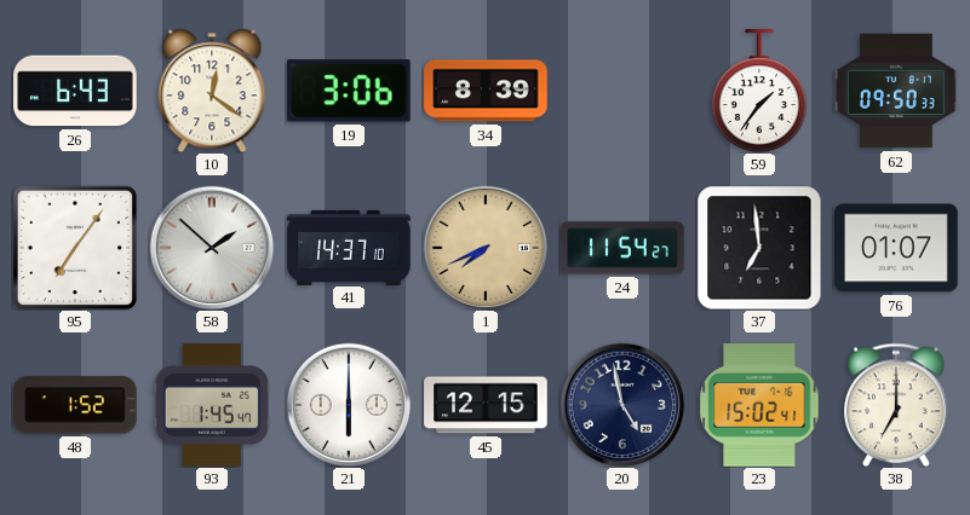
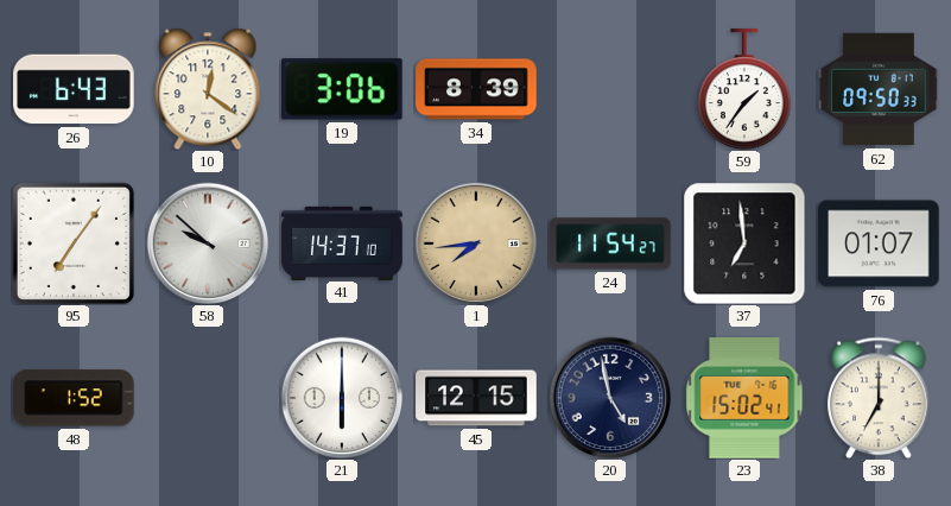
58: 1:52 -> 9:52 (208, 243)
1: 7:41 -> 7:44 (476, 243)
93: 1:45 -> none (212, 405)
